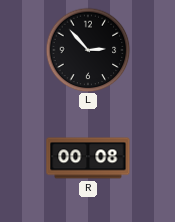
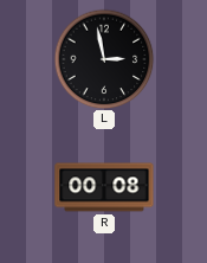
L: 2:53 -> 2:58 (104, 59)
